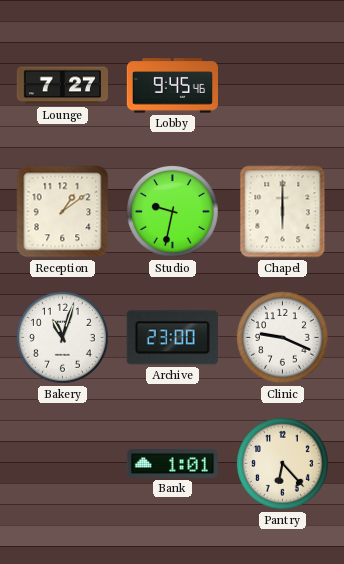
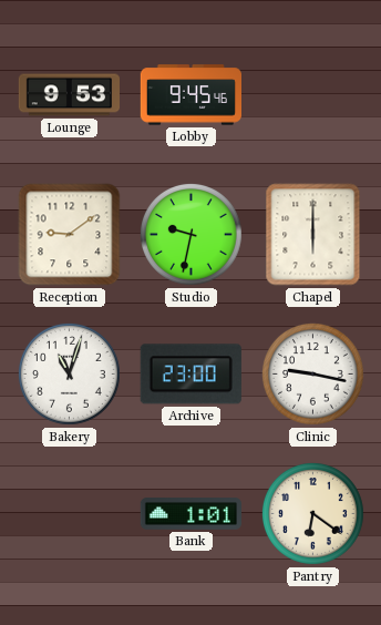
Lounge: 7:27 -> 9:53 (69, 95)
Reception: 1:09 -> 9:09 (70, 235)
Clinic: 9:19 -> 9:17 (312, 373)
Pantry: 6:23 -> 6:21 (312, 513)
